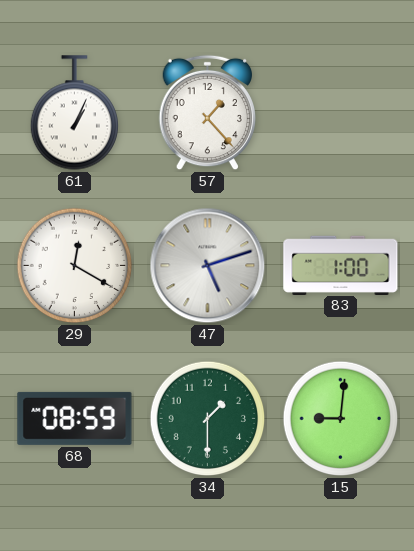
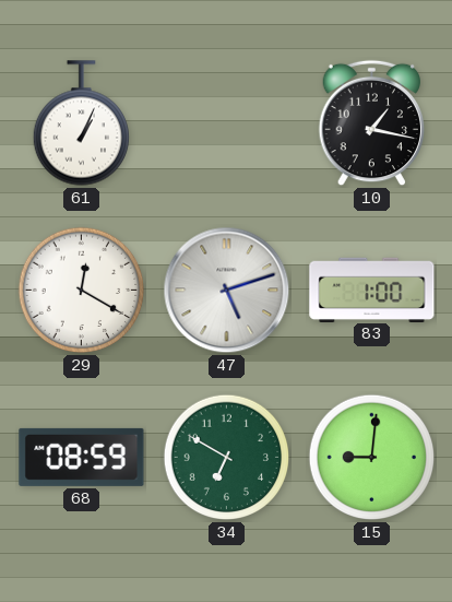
57: 1:23 -> none (207, 113)
10: none -> 1:17 (371, 123)
34: 1:30 -> 6:50 (227, 458)
